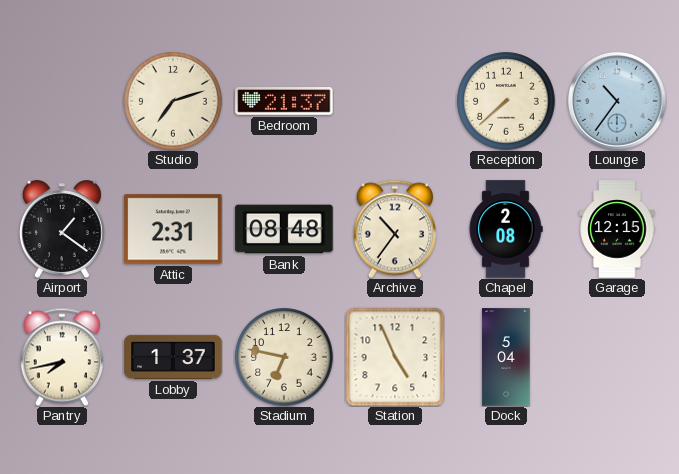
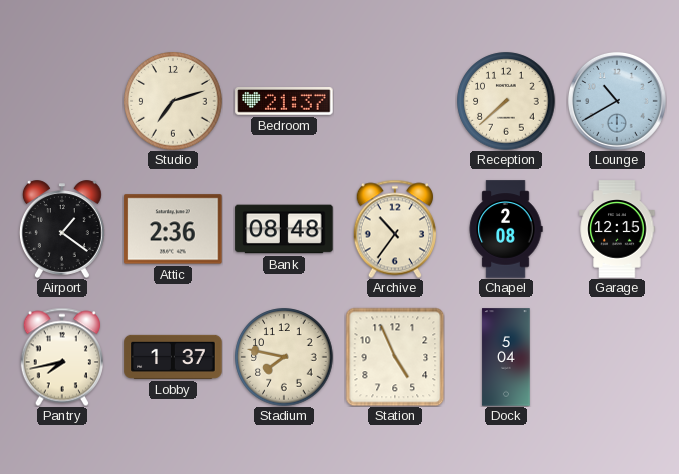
Lounge: 10:36 -> 10:40 (617, 101)
Attic: 2:31 -> 2:36 (173, 229)
Stadium: 6:47 -> 7:47 (284, 357)
